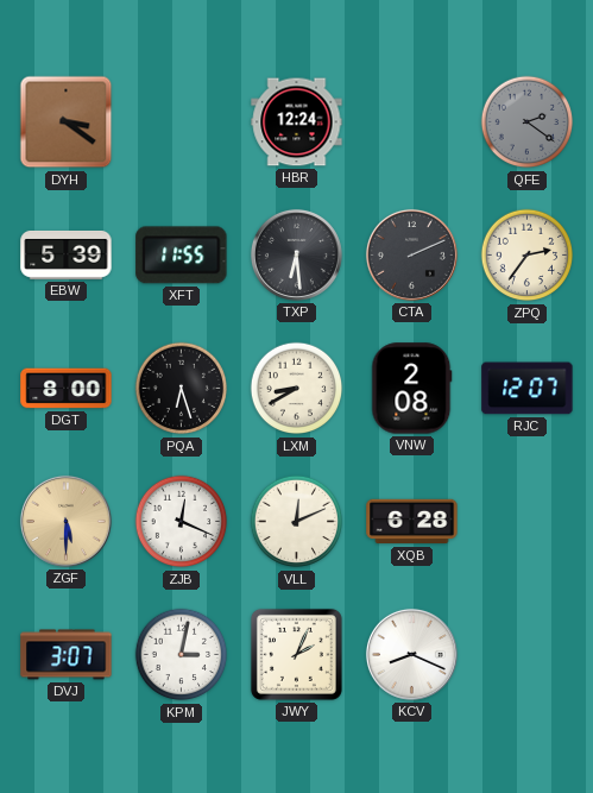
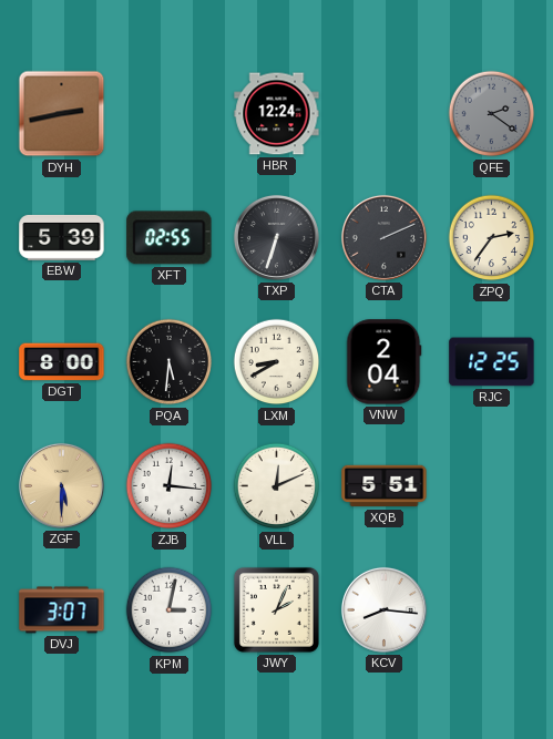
DYH: 3:21 -> 2:43 (62, 114)
XFT: 11:55 -> 02:55 (170, 238)
TXP: 6:29 -> 6:33 (276, 237)
PQA: 6:27 -> 5:31 (170, 362)
VNW: 2:08 -> 2:04 (385, 362)
RJC: 12:07 -> 12:25 (492, 362)
ZJB: 12:19 -> 12:16 (170, 486)
XQB: 6:28 -> 5:51 (385, 486)
KCV: 8:19 -> 8:16 (383, 609)
